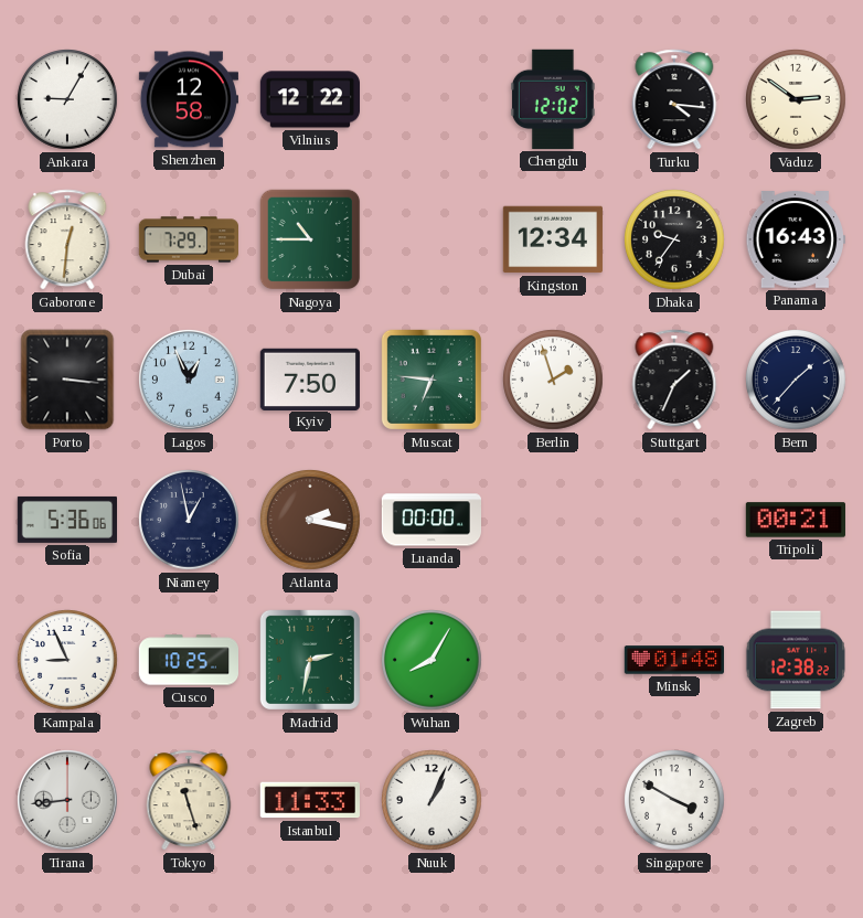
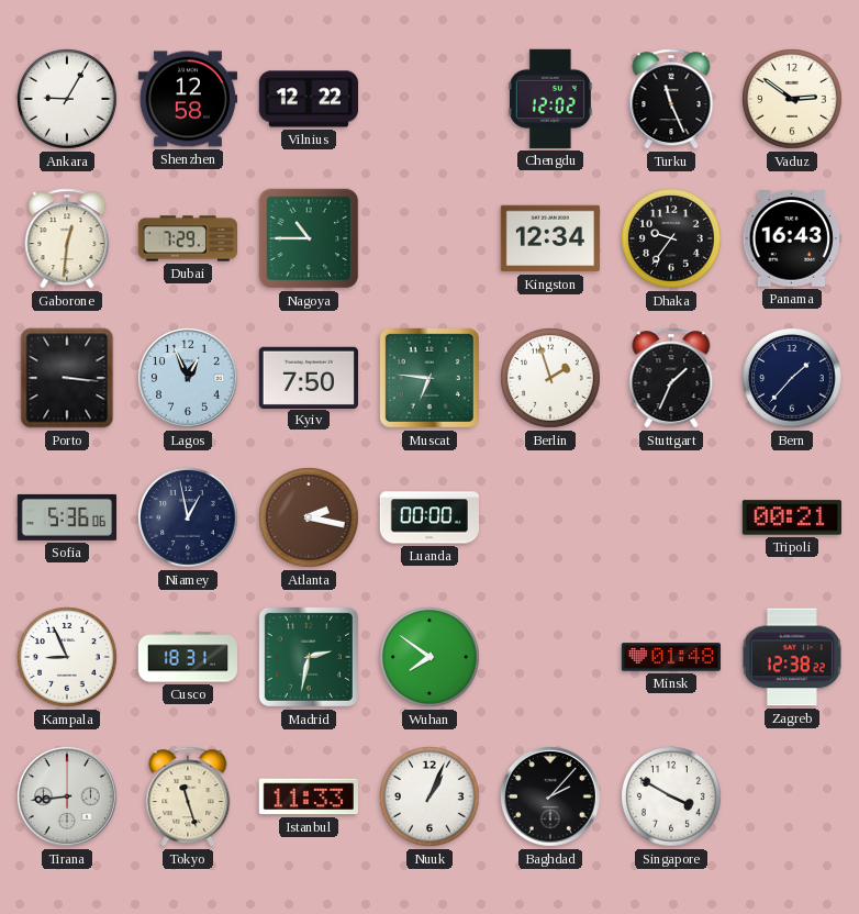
Turku: 4:16 -> 11:26 (671, 99)
Cusco: 10:25 -> 18:31 (187, 657)
Wuhan: 8:05 -> 7:51 (431, 658)
Baghdad: none -> 2:07 (551, 798)
